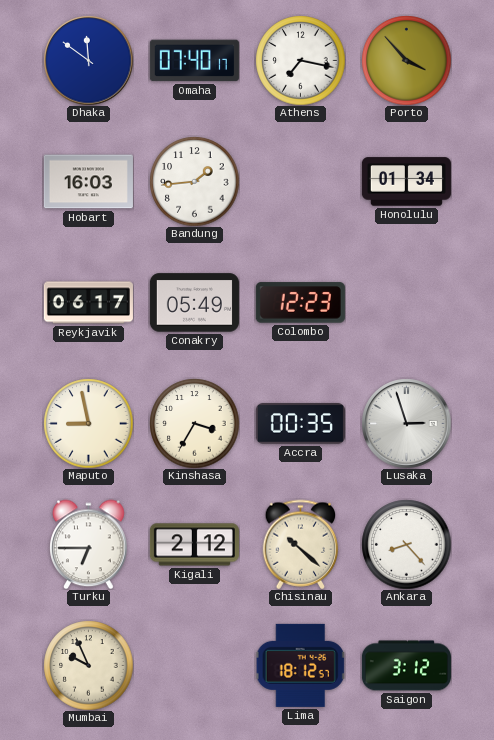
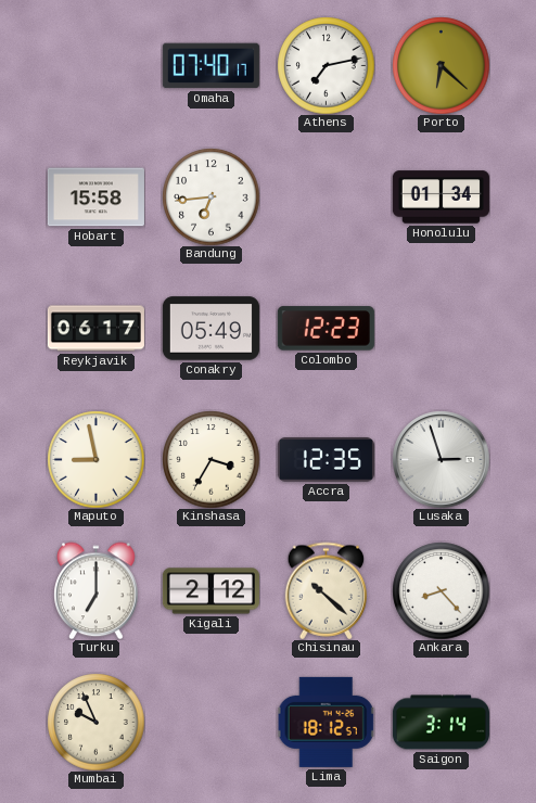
Dhaka: 11:51 -> none (88, 60)
Athens: 7:17 -> 7:13 (326, 65)
Porto: 3:53 -> 6:22 (441, 65)
Hobart: 16:03 -> 15:58 (95, 197)
Bandung: 1:44 -> 6:44 (210, 196)
Accra: 00:35 -> 12:35 (326, 460)
Turku: 6:45 -> 7:00 (97, 590)
Saigon: 3:12 -> 3:14 (441, 723)
